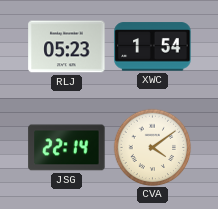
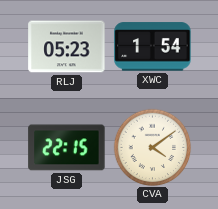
JSG: 22:14 -> 22:15 (67, 148)
